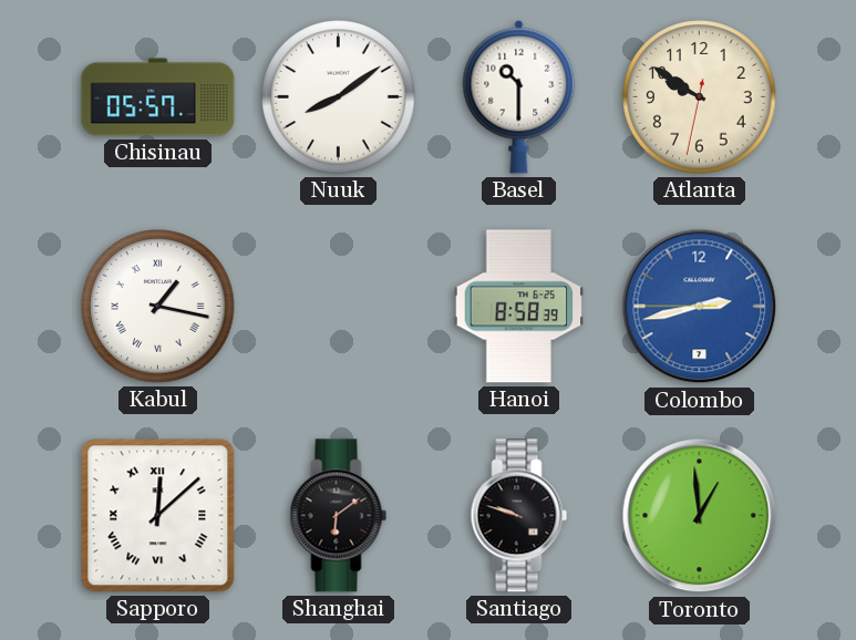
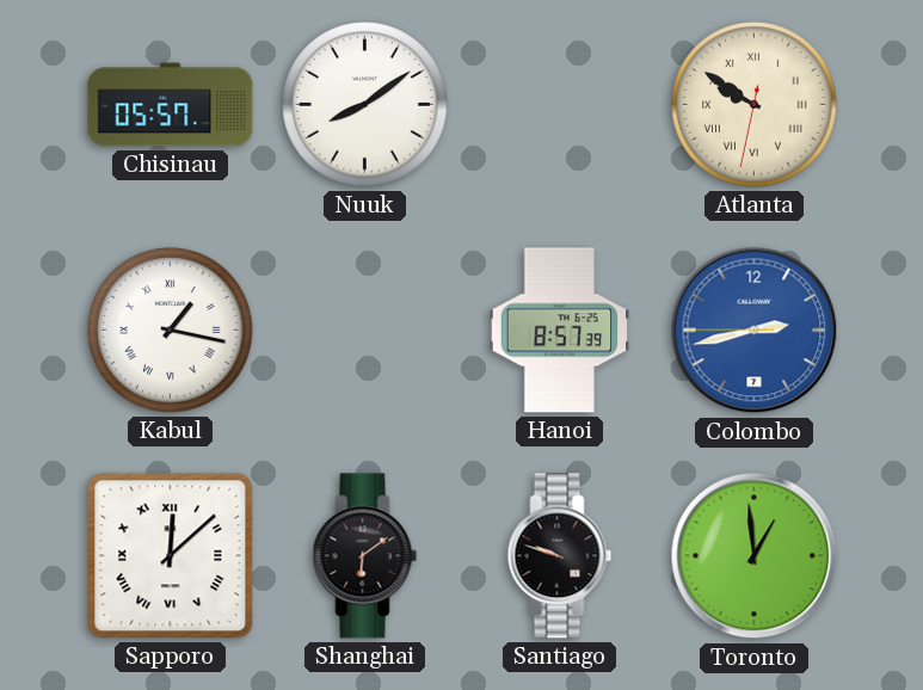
Basel: 10:30 -> none (519, 96)
Atlanta numerals: Arabic -> Roman (755, 105)
Hanoi: 8:58 -> 8:57 (560, 331)
